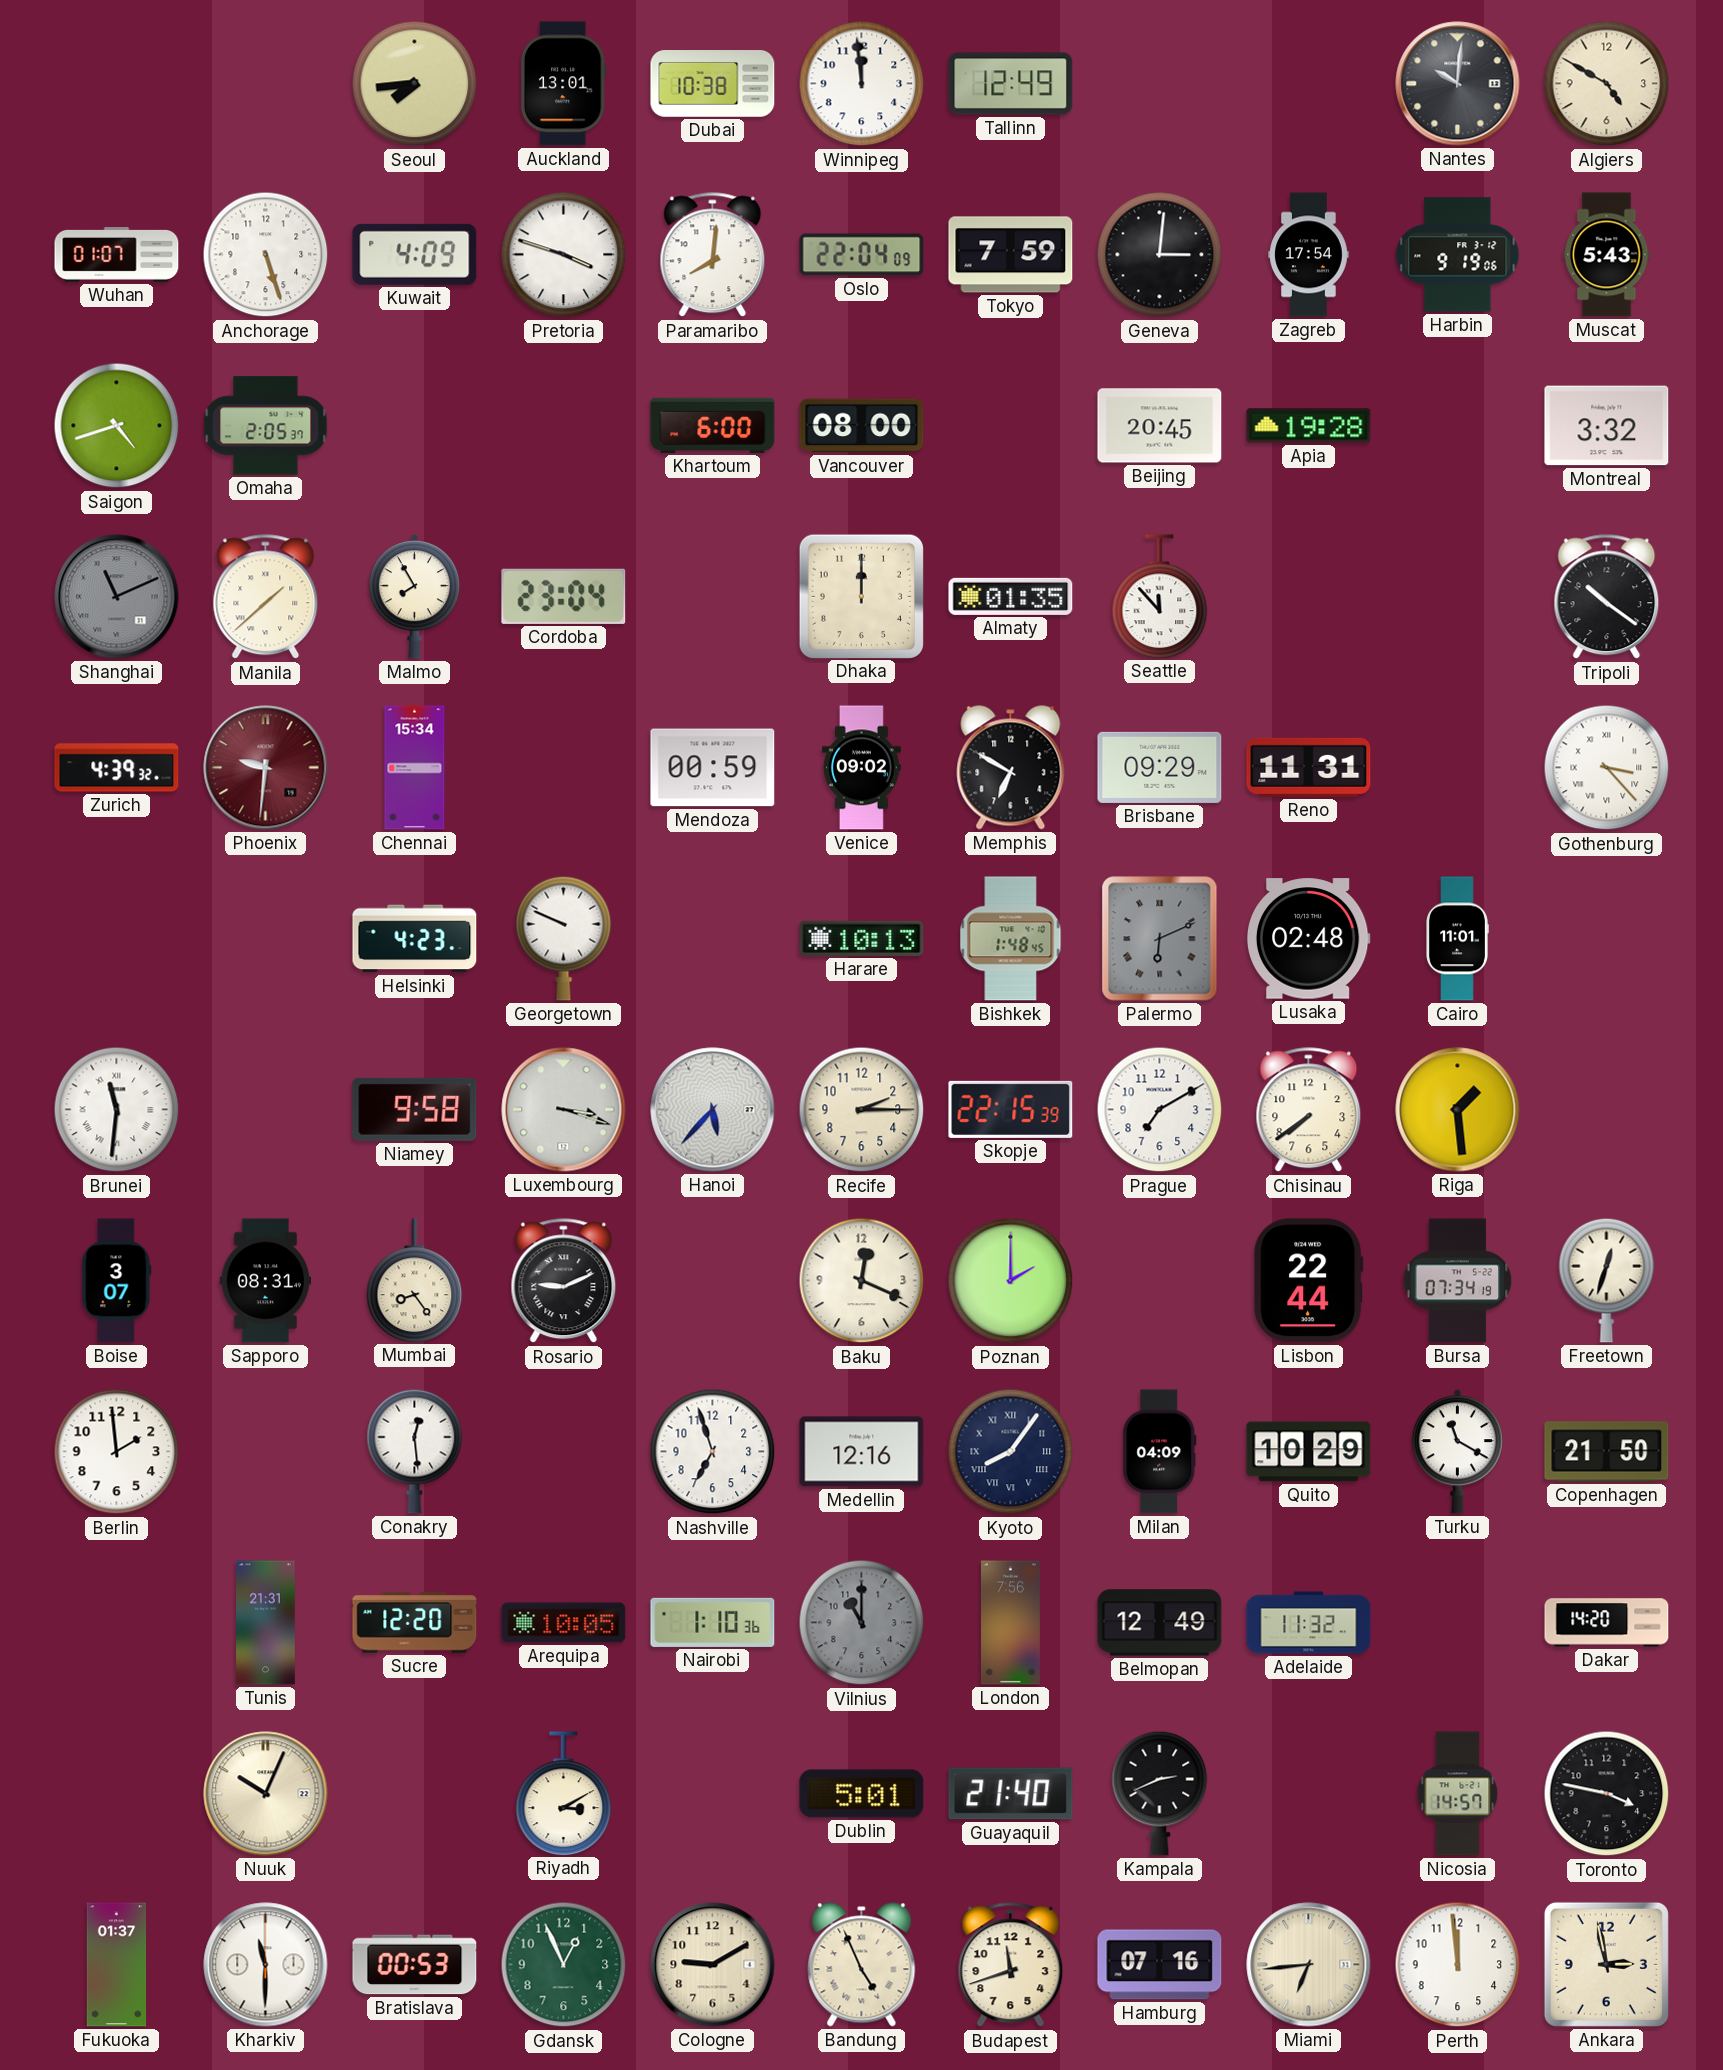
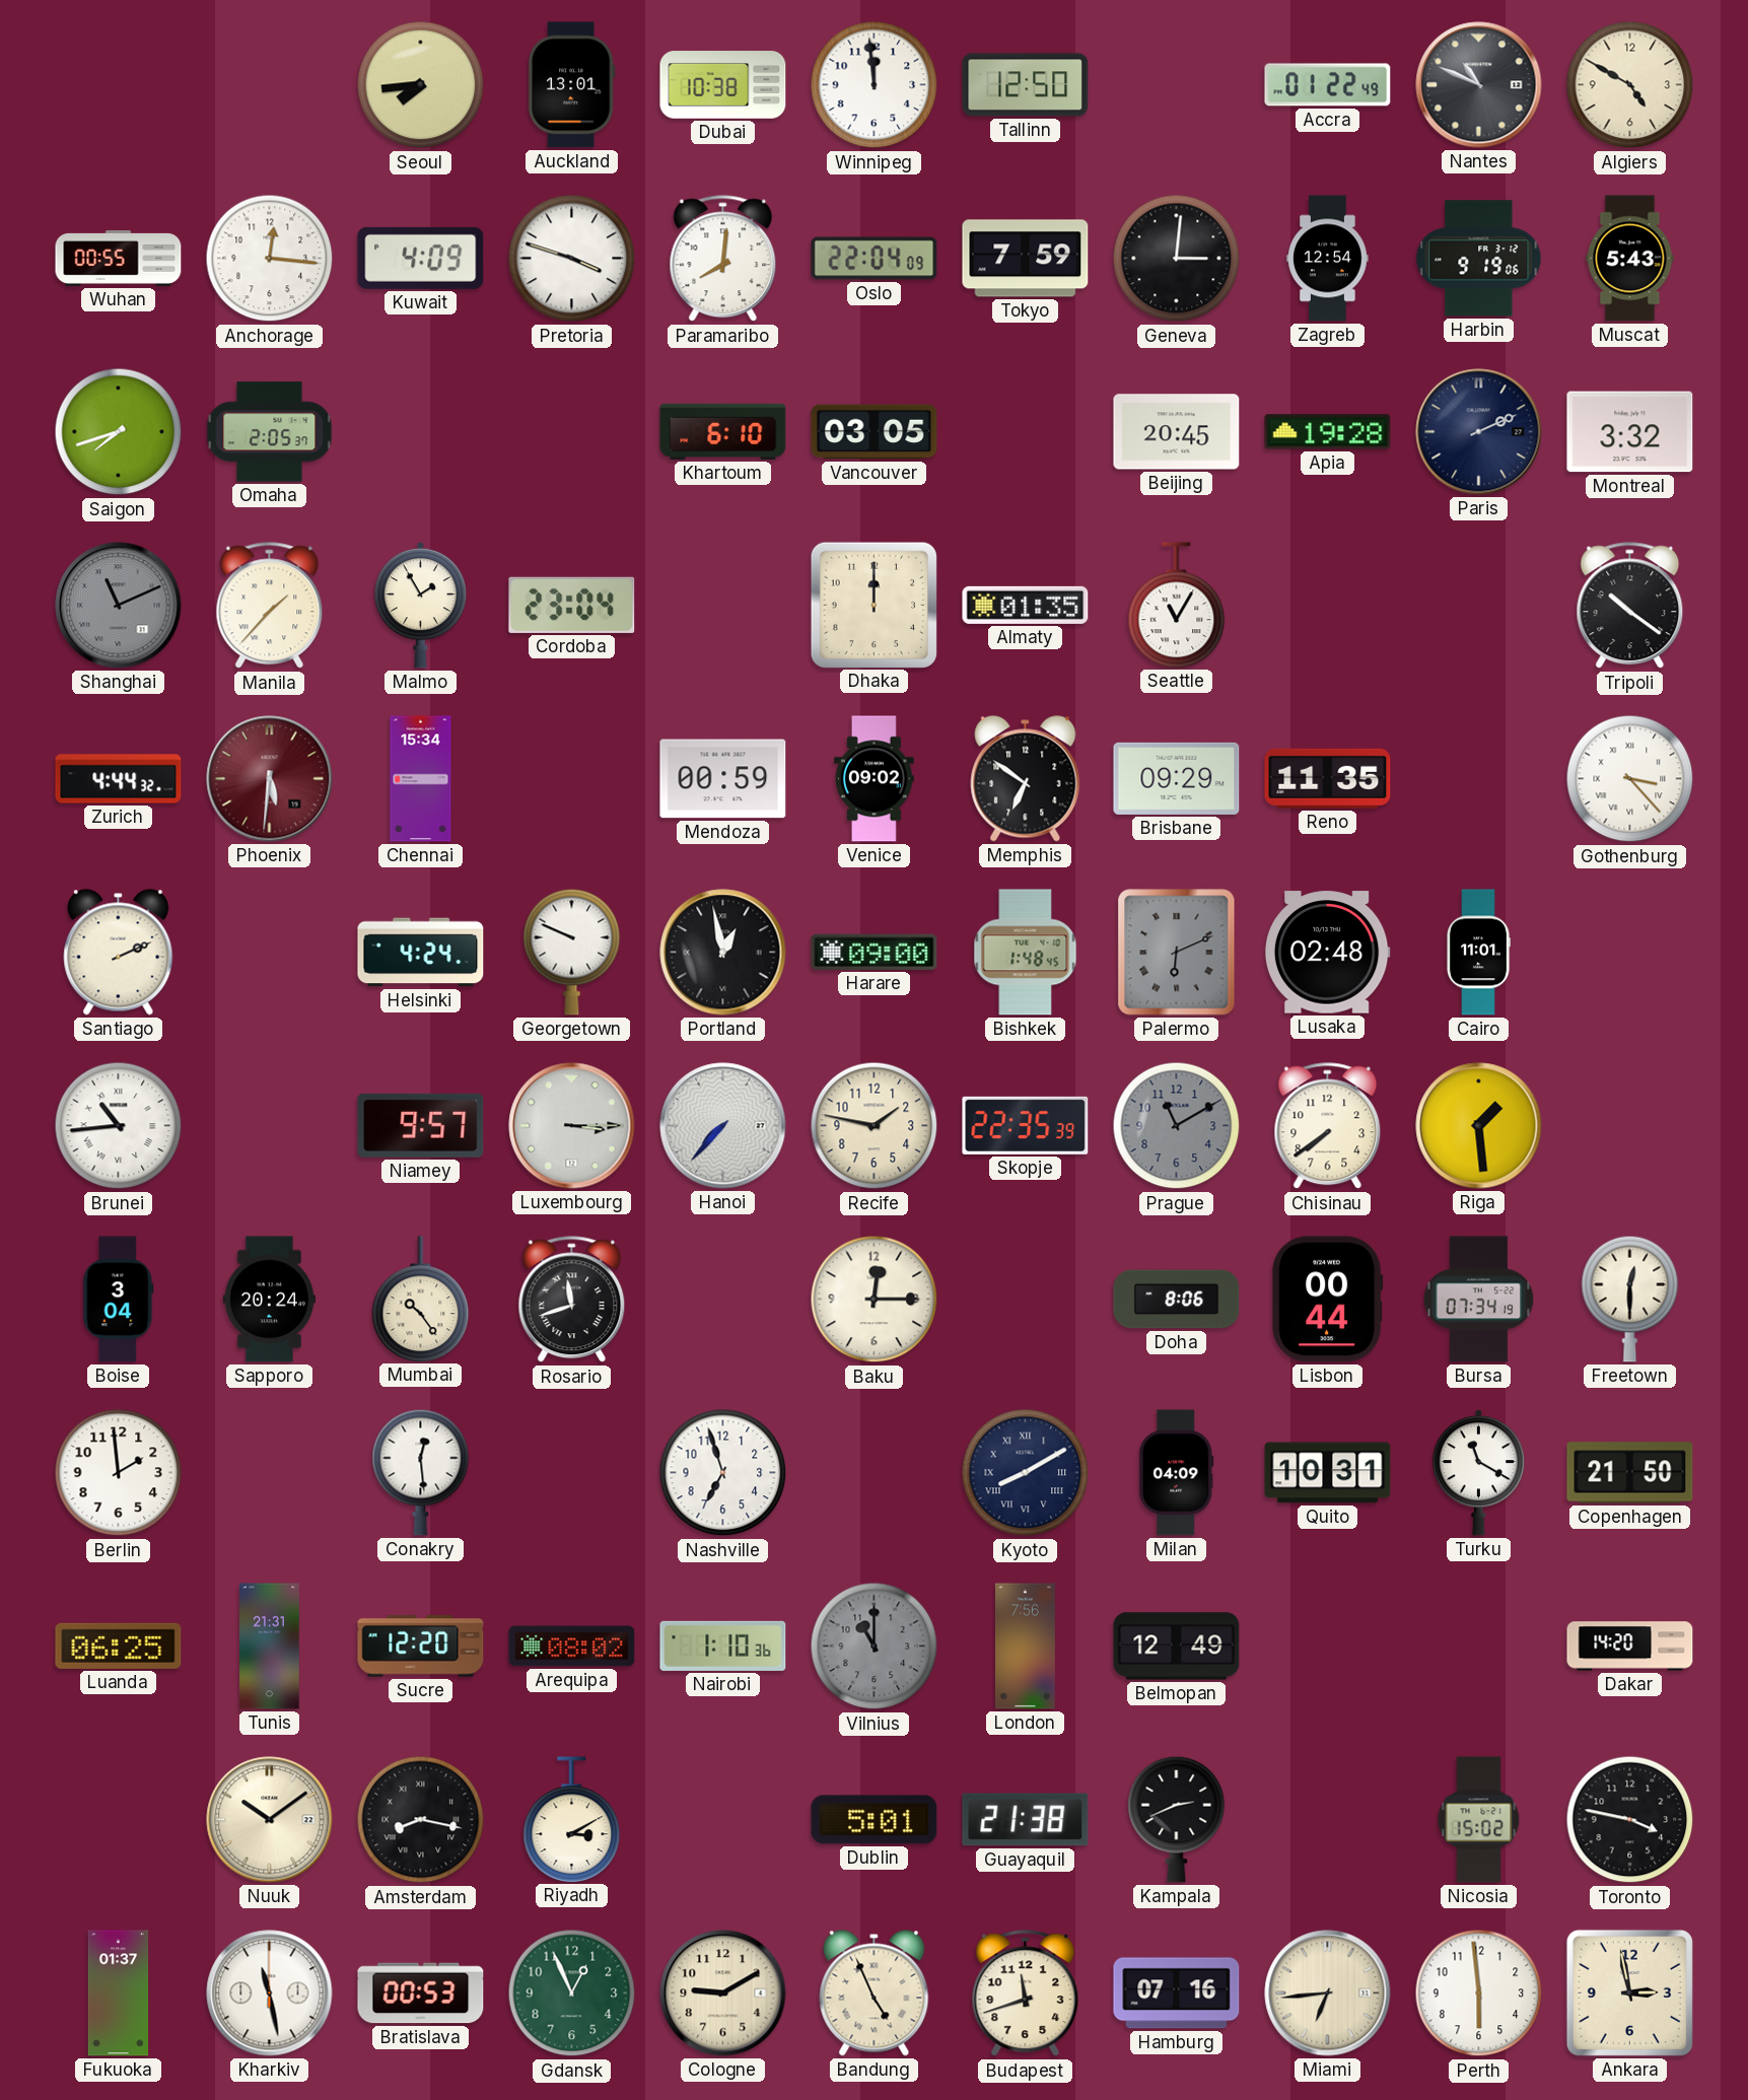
Tallinn: 12:49 -> 12:50 (1026, 85)
Accra: none -> 01:22 (1328, 85)
Nantes: 10:01 -> 10:49 (1479, 85)
Wuhan: 01:07 -> 00:55 (119, 259)
Anchorage: 5:27 -> 12:16 (270, 259)
Zagreb: 17:54 -> 12:54 (1328, 259)
Saigon: 4:42 -> 7:42 (119, 432)
Khartoum: 6:00 -> 6:10 (723, 431)
Vancouver: 08:00 -> 03:05 (875, 432)
Paris: none -> 2:11 (1479, 432)
Manila: 1:38 -> 1:37 (270, 606)
Malmo: 7:55 -> 1:55 (420, 606)
Seattle: 11:53 -> 11:05 (1177, 605)
Zurich: 4:39 -> 4:44 (119, 779)
Phoenix: 9:31 -> 5:31 (270, 779)
Memphis: 6:50 -> 6:51 (1026, 779)
Reno: 11:31 -> 11:35 (1328, 778)
Santiago: none -> 2:11 (119, 953)
Helsinki: 4:23 -> 4:24 (421, 953)
Portland: none -> 12:58 (723, 953)
Harare: 10:13 -> 09:00 (875, 952)
Brunei: 11:31 -> 10:44 (119, 1126)
Niamey: 9:58 -> 9:57 (421, 1125)
Luxembourg: 3:18 -> 3:15 (572, 1126)
Hanoi: 5:37 -> 7:37 (723, 1126)
Recife: 2:15 -> 1:47 (875, 1126)
Skopje: 22:15 -> 22:35 (1026, 1125)
Prague: 7:10 -> 11:10 (1177, 1126)
Prague dial: white -> grey (1177, 1126)
Boise: 3:07 -> 3:04 (119, 1300)
Sapporo: 08:31 -> 20:24 (269, 1300)
Mumbai: 8:24 -> 10:24 (421, 1299)
Rosario: 9:11 -> 11:42 (572, 1300)
Baku: 12:19 -> 12:15 (875, 1300)
Poznan: 2:00 -> none (1011, 1281)
Doha: none -> 8:06 (1177, 1300)
Lisbon: 22:44 -> 00:44 (1328, 1300)
Freetown: 12:33 -> 12:30 (1630, 1299)
Medellin: 12:16 -> none (862, 1452)
Kyoto: 8:06 -> 8:10 (1026, 1473)
Quito: 10:29 -> 10:31 (1328, 1473)
Luanda: none -> 06:25 (119, 1646)
Arequipa: 10:05 -> 08:02 (572, 1647)
Adelaide: 11:32 -> none (1309, 1623)
Nuuk: 10:04 -> 10:09 (270, 1820)
Amsterdam: none -> 8:17 (421, 1820)
Guayaquil: 21:40 -> 21:38 (1026, 1820)
Nicosia: 14:57 -> 15:02 (1479, 1820)
Kharkiv: 11:30 -> 11:28 (270, 1993)
Perth: 11:59 -> 5:59 (1479, 1993)
